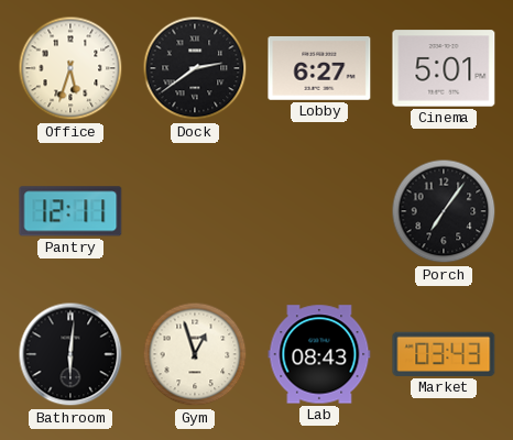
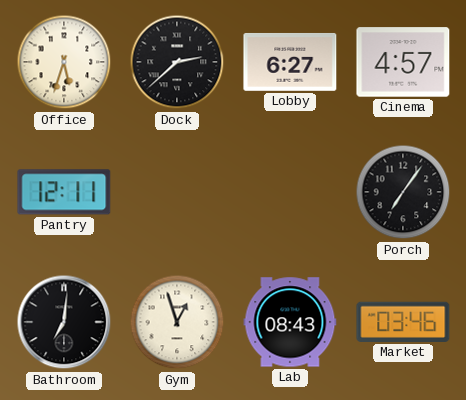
Dock: 2:39 -> 2:38 (177, 62)
Cinema: 5:01 -> 4:57 (403, 62)
Bathroom: 6:01 -> 7:01 (64, 322)
Market: 03:43 -> 03:46 (403, 322)
